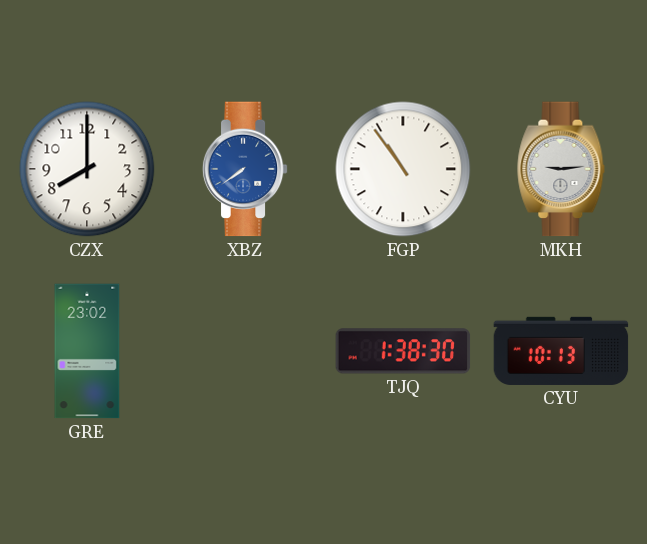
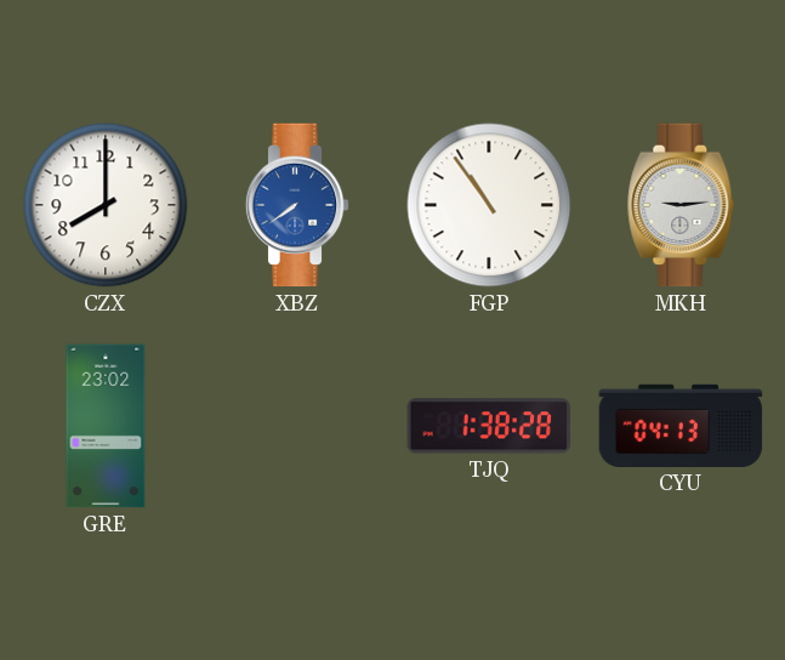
TJQ: 1:38:30 -> 1:38:28 (489, 426)
CYU: 10:13 -> 04:13 (681, 426)
